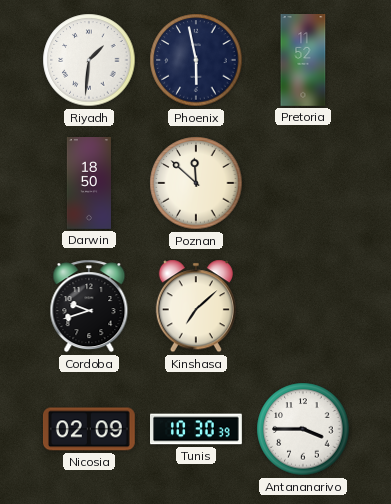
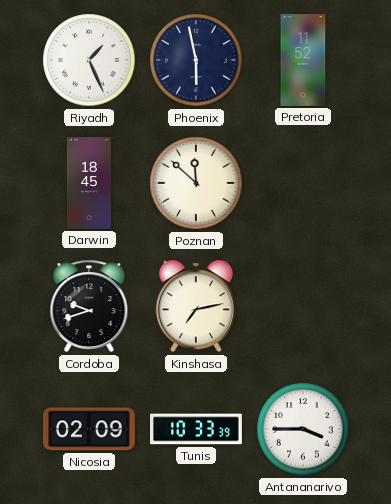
Riyadh: 1:31 -> 1:26 (89, 60)
Darwin: 18:50 -> 18:45 (89, 183)
Kinshasa: 7:08 -> 7:13 (196, 306)
Tunis: 10:30 -> 10:33 (197, 429)
